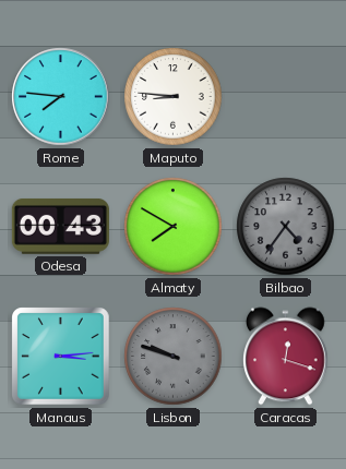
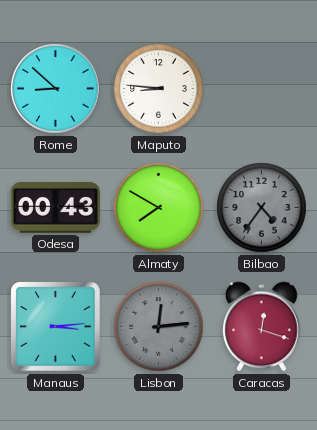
Rome: 7:46 -> 8:52 (56, 89)
Lisbon: 9:48 -> 12:14 (159, 327)
